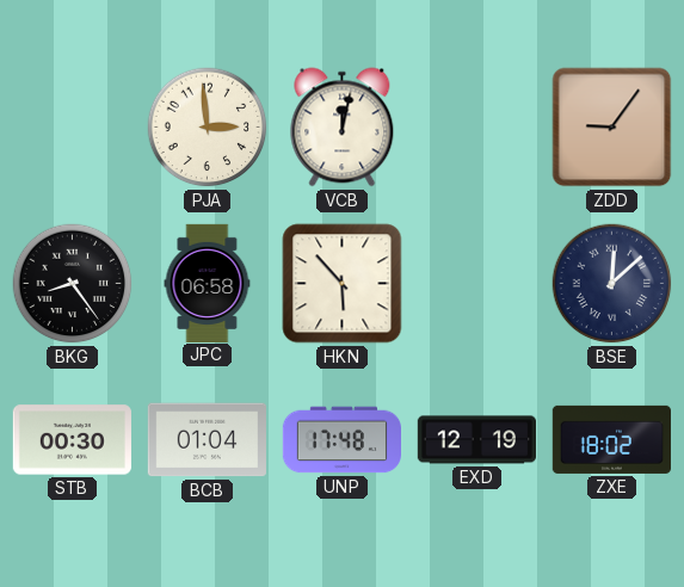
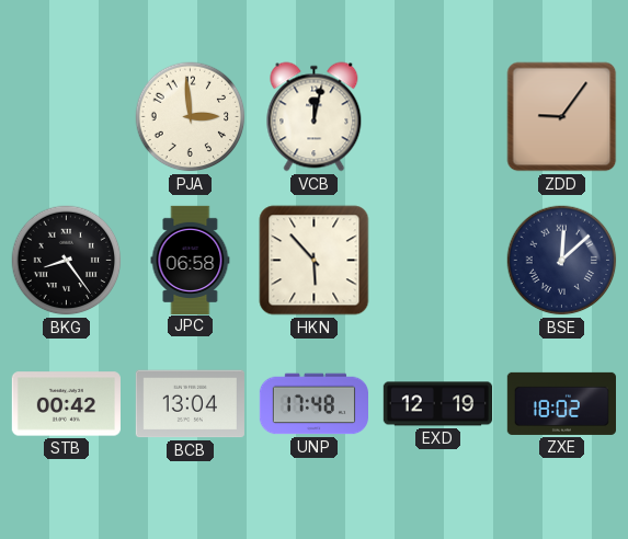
STB: 00:30 -> 00:42 (66, 404)
BCB: 01:04 -> 13:04 (190, 404)
